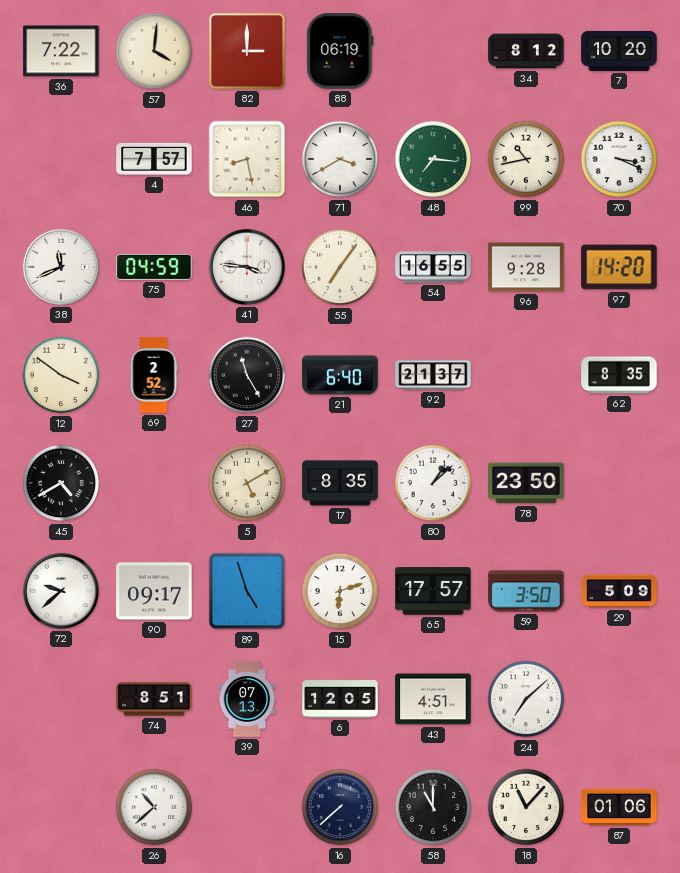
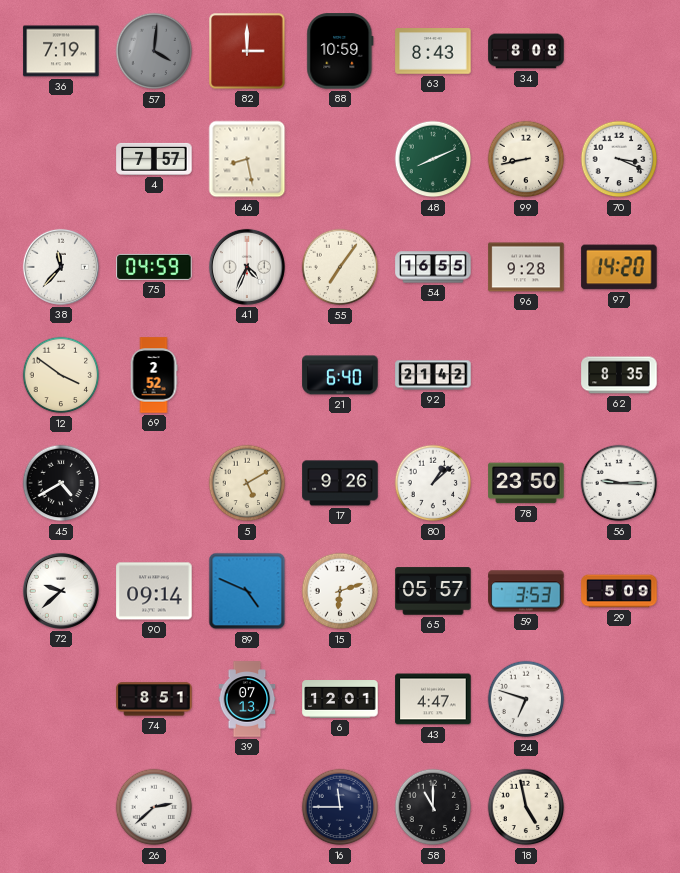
36: 7:22 -> 7:19 (61, 51)
57 dial: cream -> grey (154, 51)
88: 06:19 -> 10:59 (340, 51)
63: none -> 8:43 (433, 51)
34: 8:12 -> 8:08 (526, 51)
7: 10:20 -> none (619, 51)
71: 3:40 -> none (340, 159)
48: 7:16 -> 8:11 (433, 159)
99: 10:43 -> 8:43 (526, 159)
38: 11:41 -> 11:37 (61, 267)
41: 3:46 -> 4:34 (247, 267)
27: 11:25 -> none (247, 375)
92: 21:37 -> 21:42 (433, 375)
17: 8:35 -> 9:26 (340, 483)
56: none -> 9:15 (619, 483)
90: 09:17 -> 09:14 (154, 591)
89: 4:57 -> 4:49 (247, 591)
65: 17:57 -> 05:57 (433, 591)
59: 3:50 -> 3:53 (526, 591)
6: 12:05 -> 12:01 (340, 700)
43: 4:51 -> 4:47 (433, 699)
24: 7:08 -> 6:48 (526, 699)
26: 10:38 -> 2:38 (154, 807)
16: 7:38 -> 11:45 (340, 807)
18: 11:07 -> 4:58 (526, 807)
87: 01:06 -> none (619, 807)
